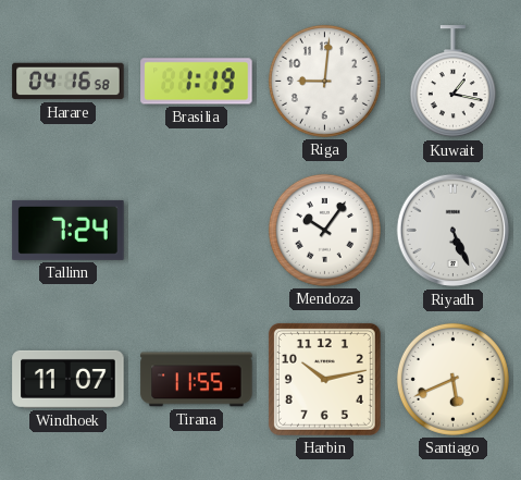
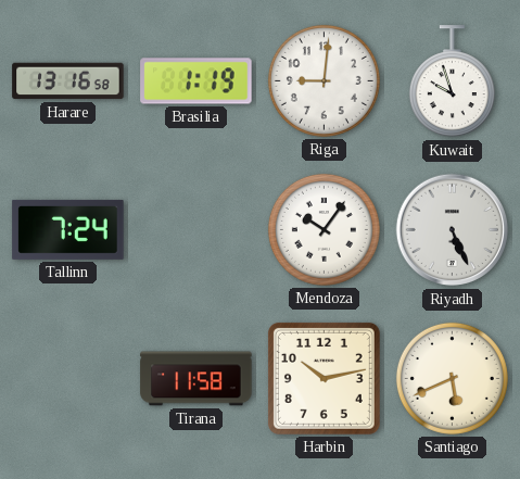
Harare: 04:16 -> 13:16 (68, 81)
Kuwait: 1:17 -> 9:57 (452, 81)
Windhoek: 11:07 -> none (69, 379)
Tirana: 11:55 -> 11:58 (196, 379)
